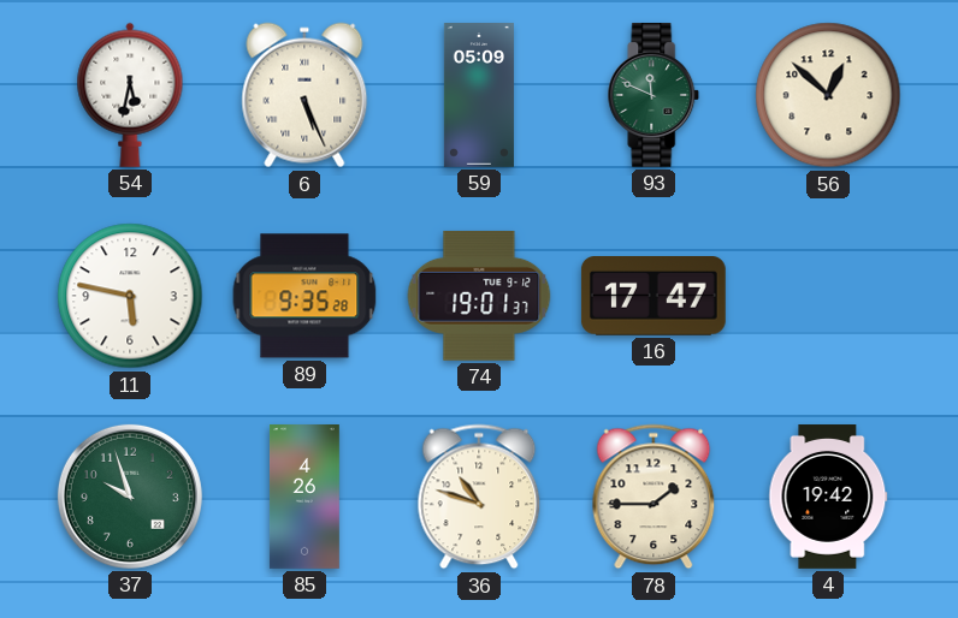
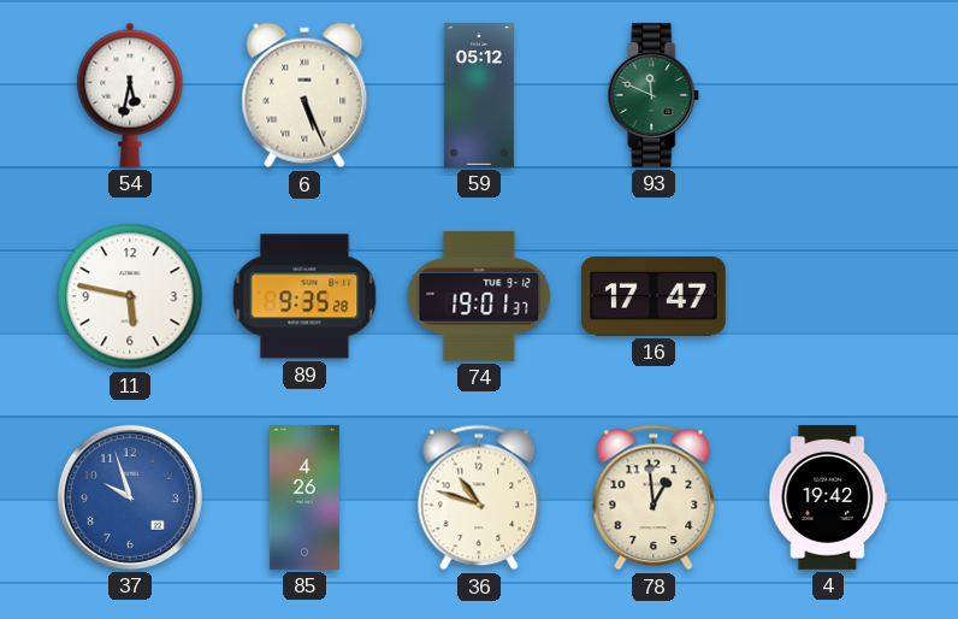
59: 05:09 -> 05:12 (479, 96)
56: 12:52 -> none (828, 95)
37 dial: green -> blue (130, 497)
78: 1:45 -> 12:59 (654, 497)
